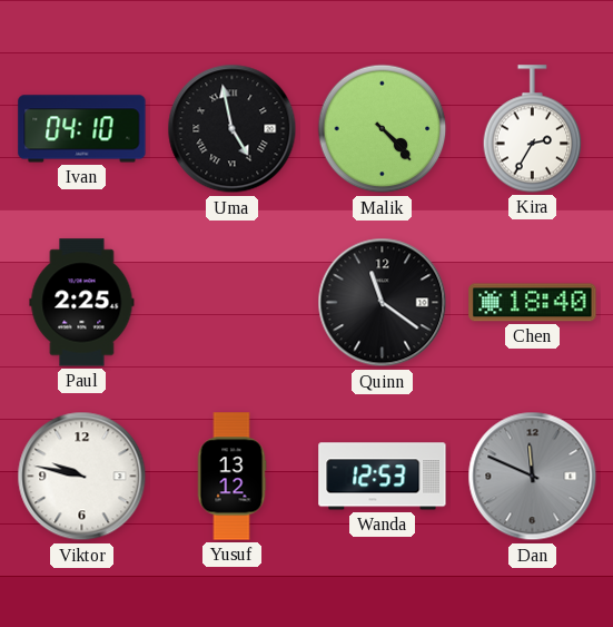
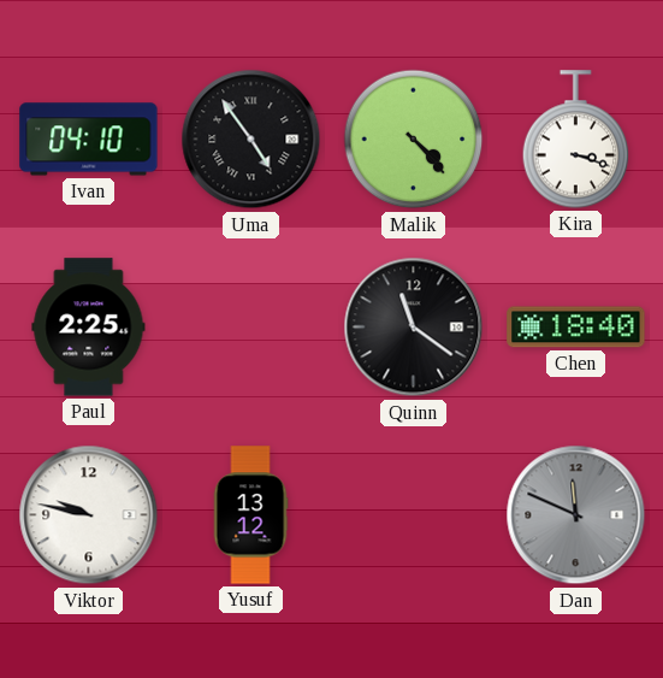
Uma: 4:58 -> 4:54 (251, 140)
Kira: 2:35 -> 3:18 (576, 140)
Wanda: 12:53 -> none (383, 477)
